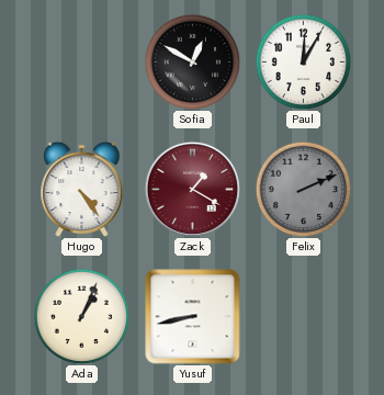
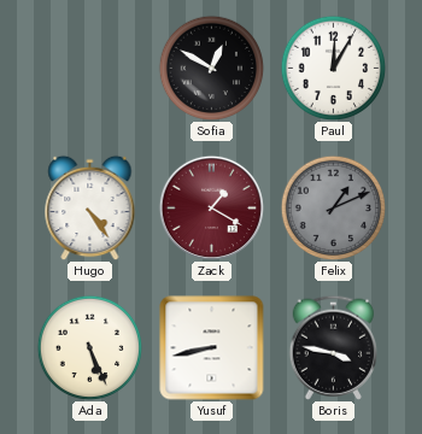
Felix: 2:11 -> 1:11 (333, 207)
Ada: 1:04 -> 5:26 (89, 347)
Boris: none -> 3:47 (334, 347)
